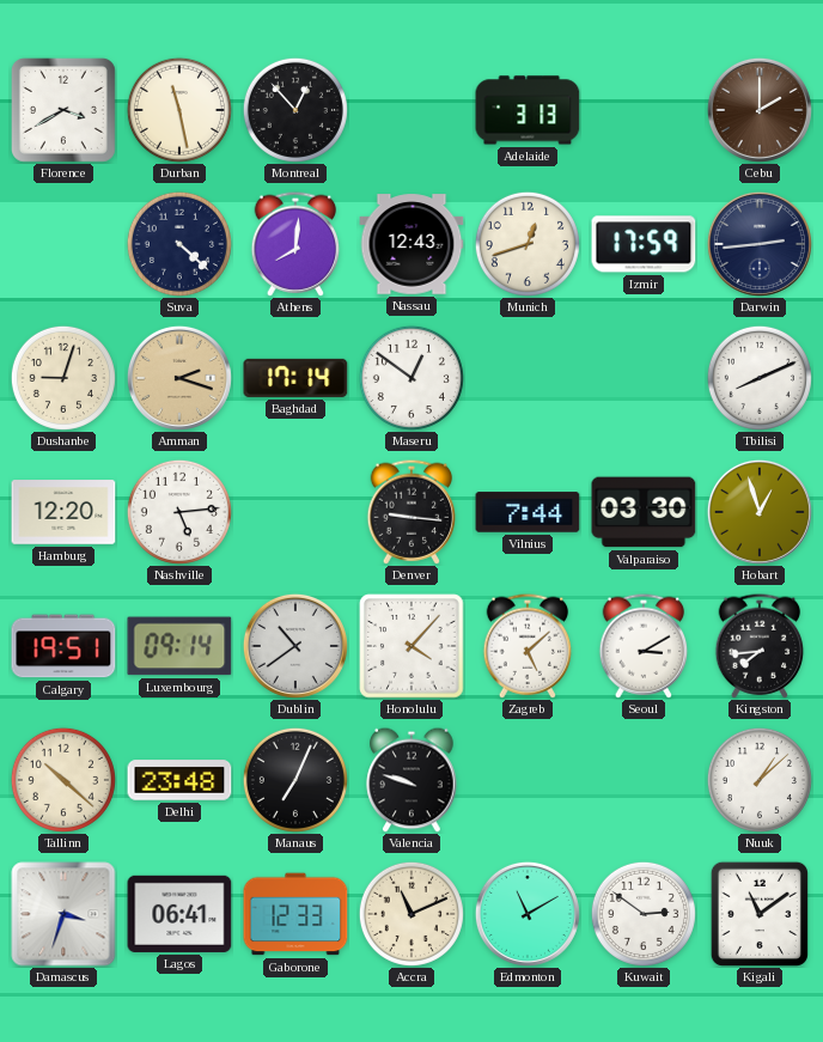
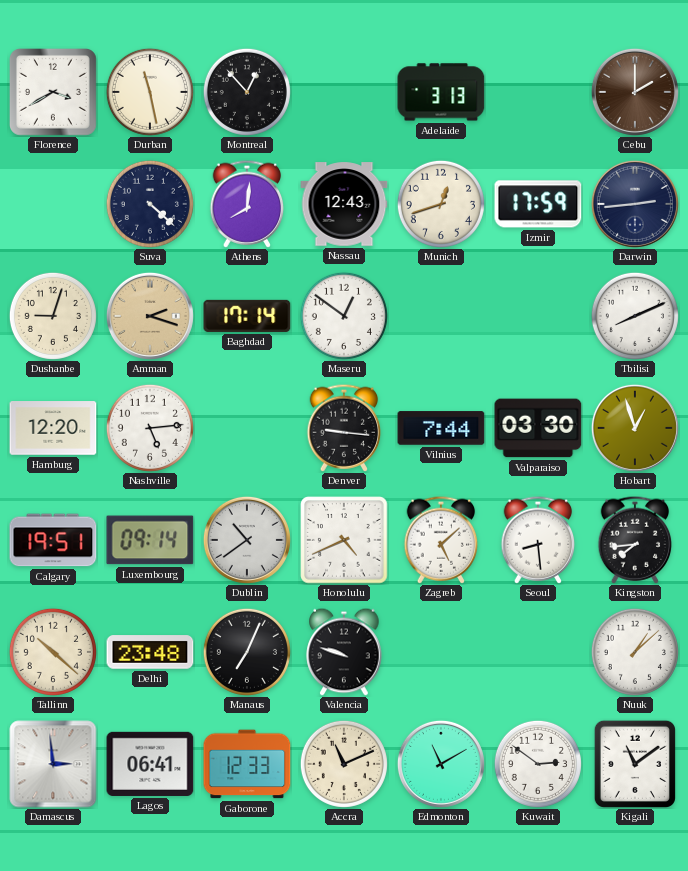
Honolulu: 4:07 -> 4:41 (344, 540)
Seoul: 3:10 -> 8:29 (538, 540)
Damascus: 3:33 -> 2:59 (53, 764)
